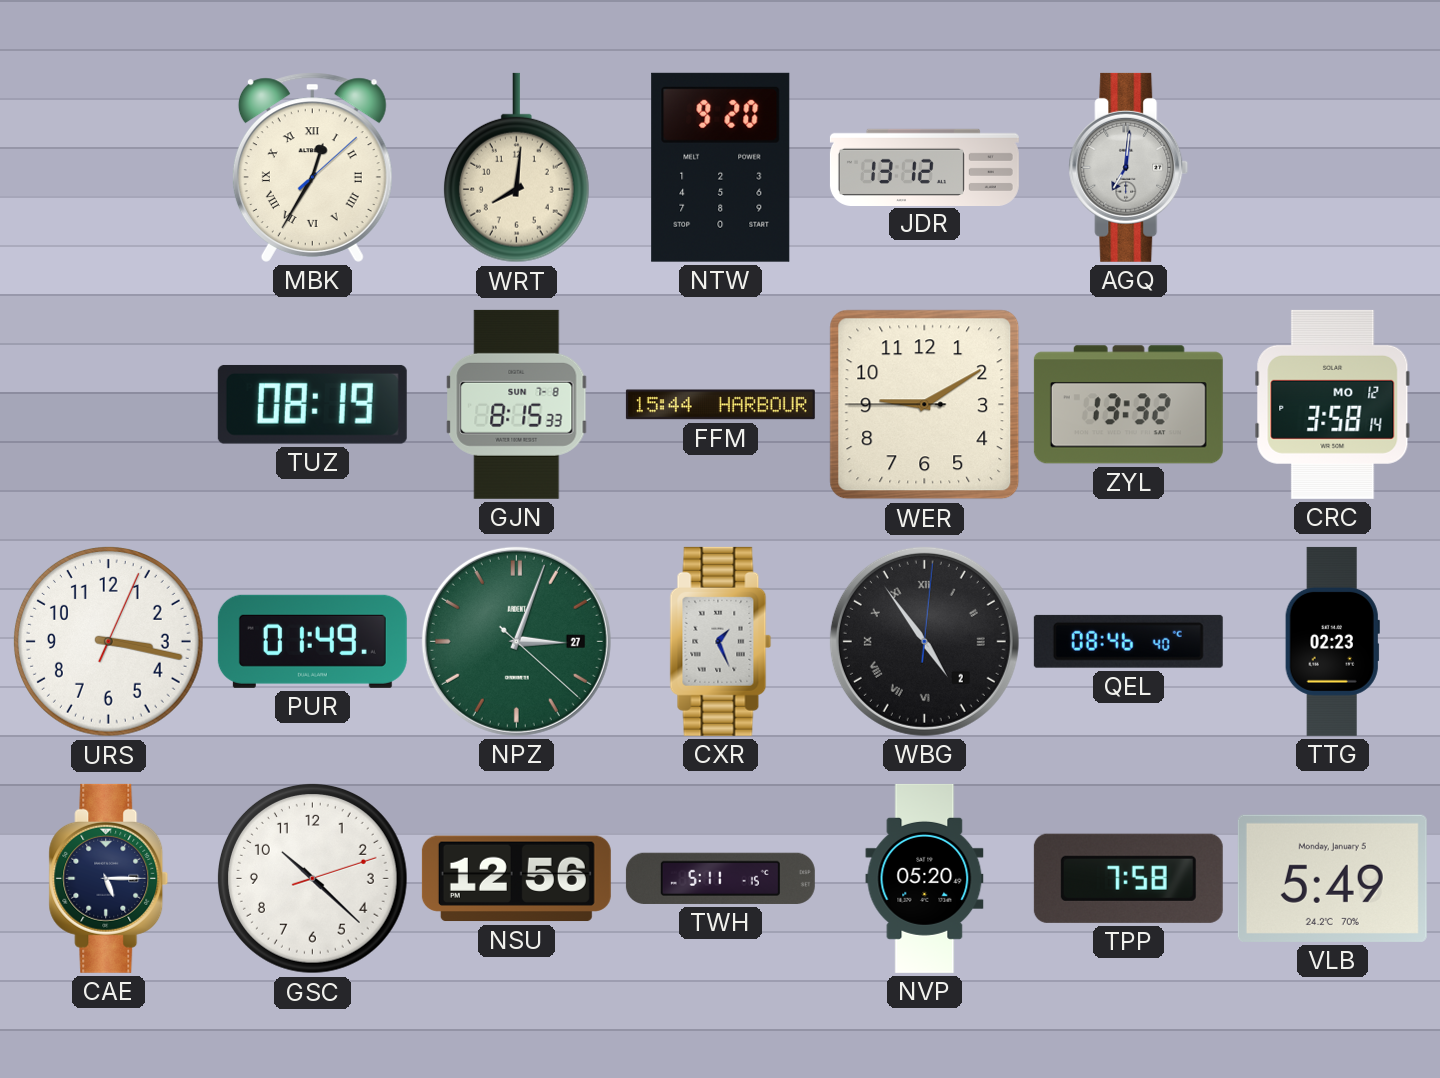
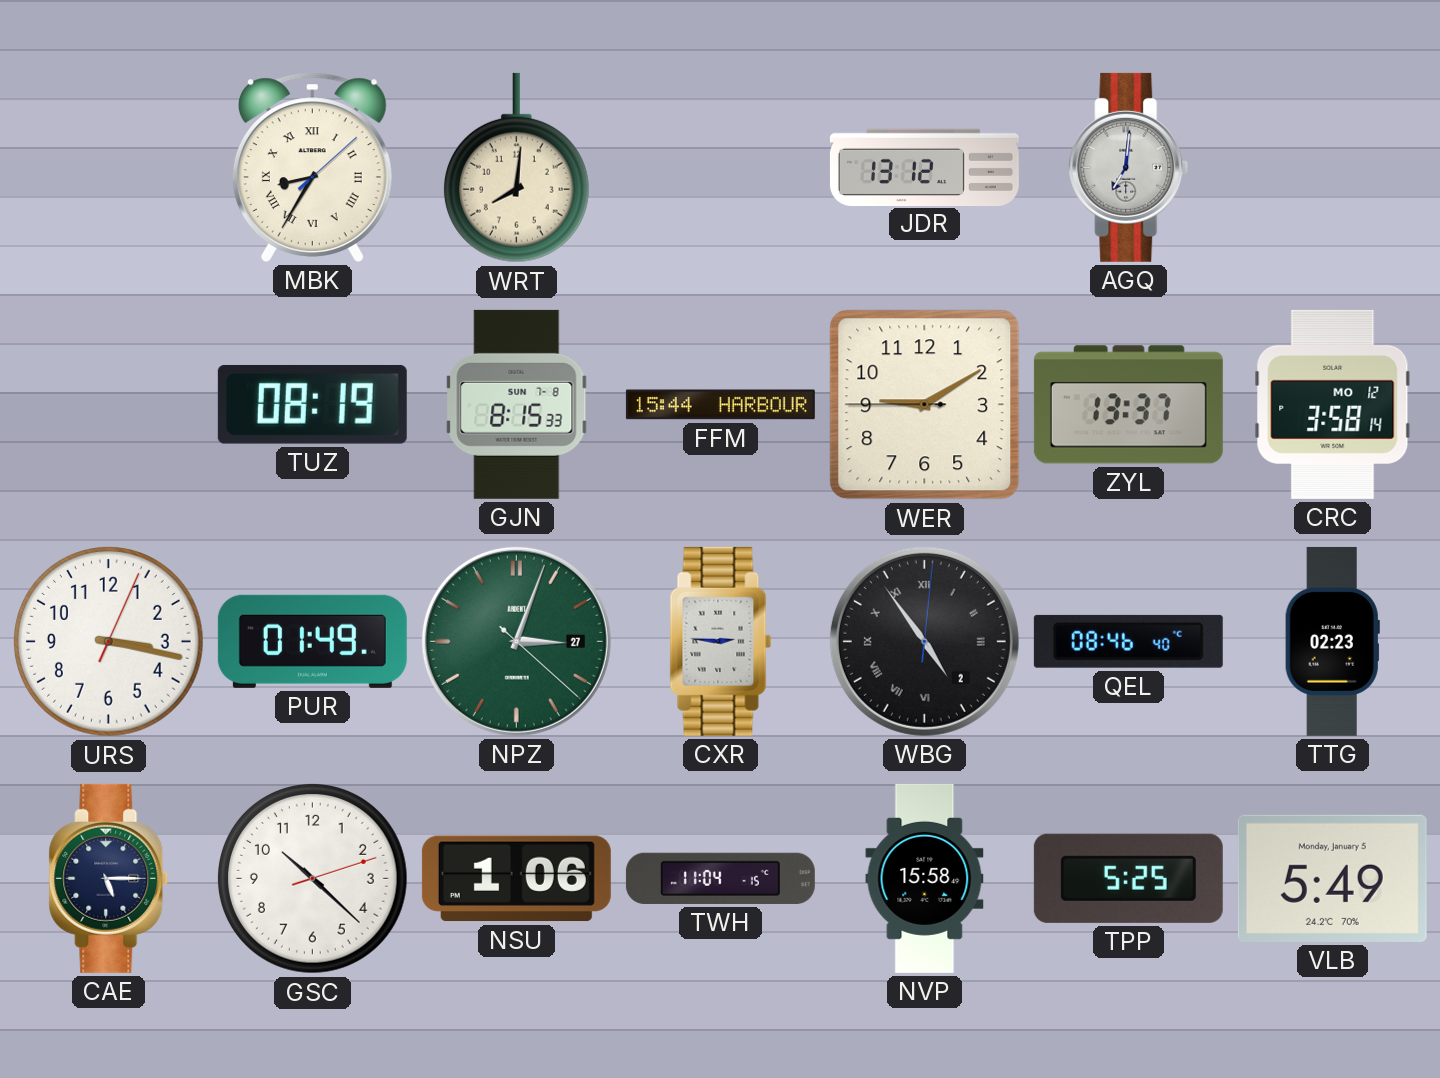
MBK: 12:35 -> 8:35 (312, 167)
NTW: 9:20 -> none (721, 167)
ZYL: 13:32 -> 13:37 (1128, 405)
CXR: 1:26 -> 2:46 (721, 641)
NSU: 12:56 -> 1:06 (516, 879)
TWH: 5:11 -> 11:04 (720, 878)
NVP: 05:20 -> 15:58 (925, 878)
TPP: 7:58 -> 5:25 (1128, 878)
